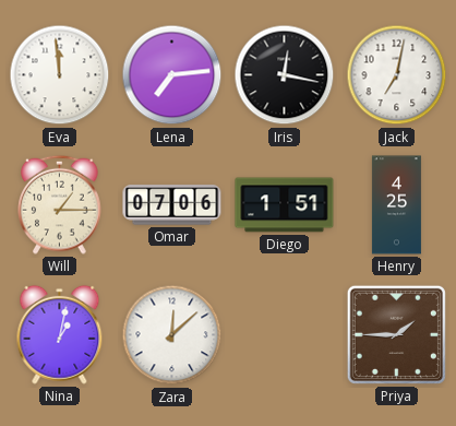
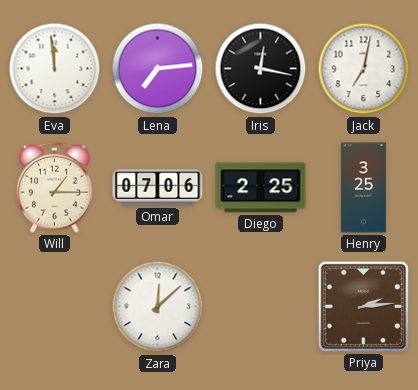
Diego: 1:51 -> 2:25 (261, 188)
Henry: 4:25 -> 3:25 (363, 188)
Nina: 1:02 -> none (60, 334)
Priya: 1:45 -> 2:14 (363, 306)
